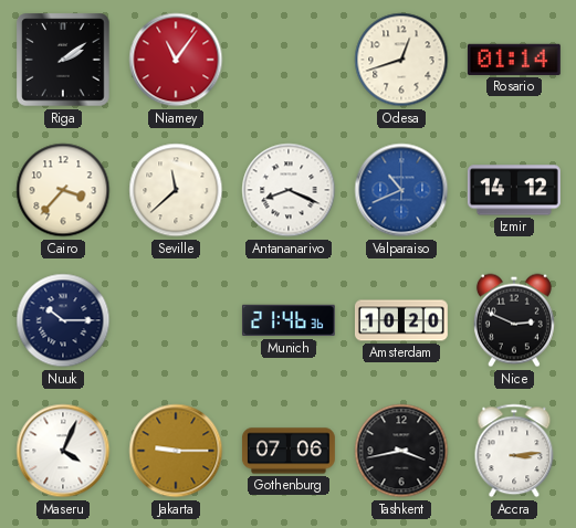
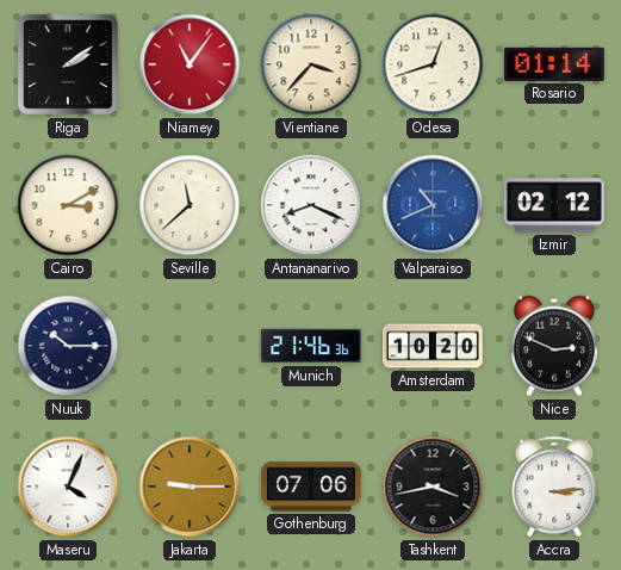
Vientiane: none -> 3:37 (311, 64)
Cairo: 3:37 -> 3:10 (68, 205)
Izmir: 14:12 -> 02:12 (554, 205)
